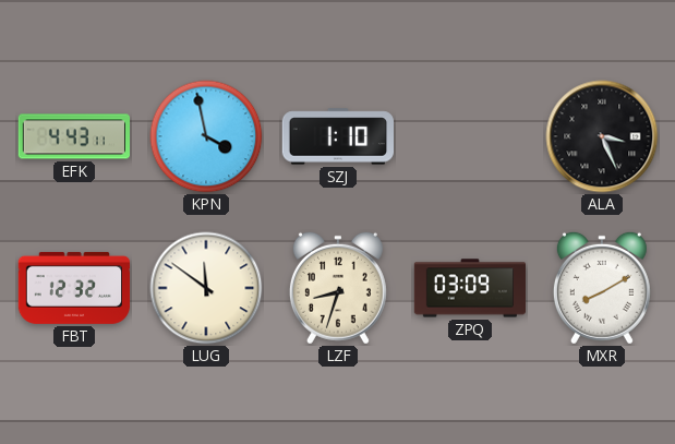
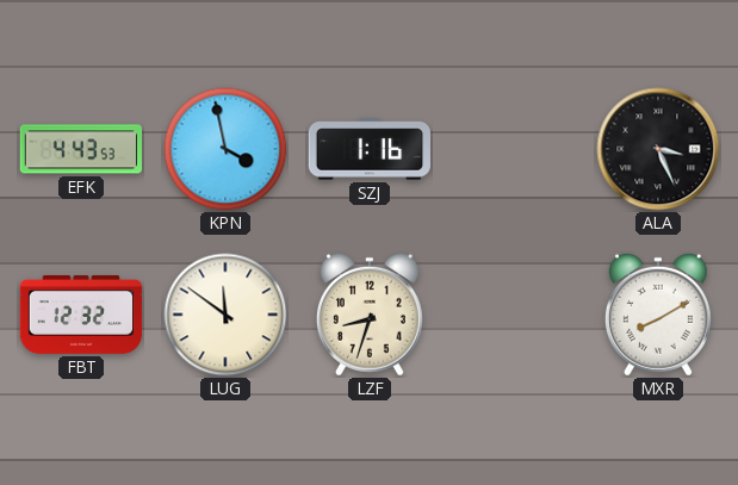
EFK: 4:43:11 -> 4:43:53 (81, 149)
SZJ: 1:10 -> 1:16 (368, 149)
ZPQ: 03:09 -> none (470, 288)
